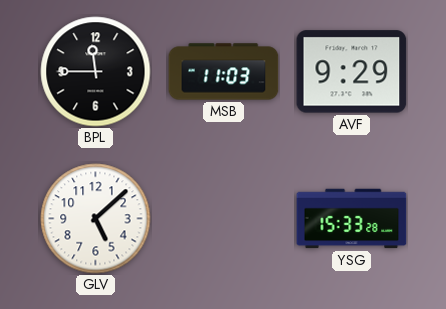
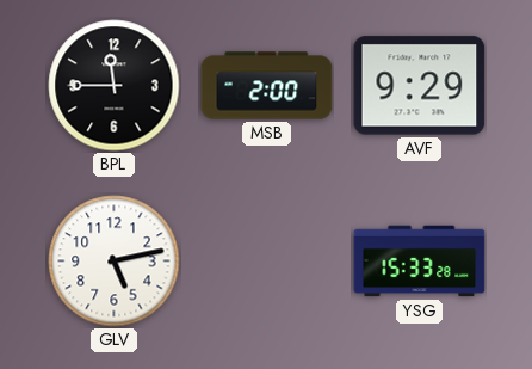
MSB: 11:03 -> 2:00 (267, 86)
GLV: 5:08 -> 5:13 (115, 262)
